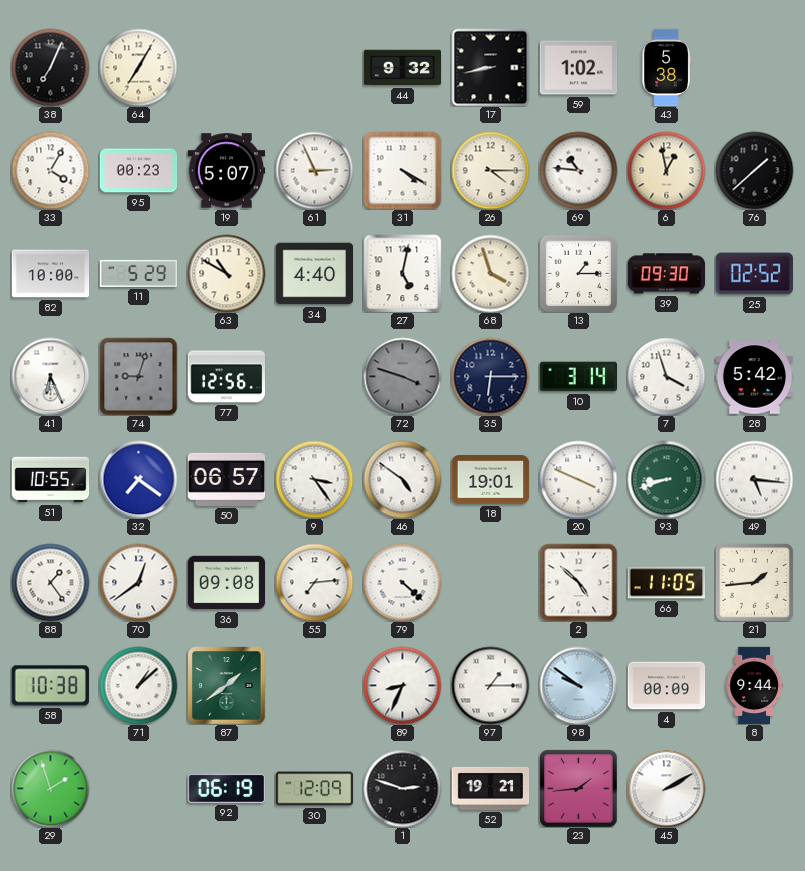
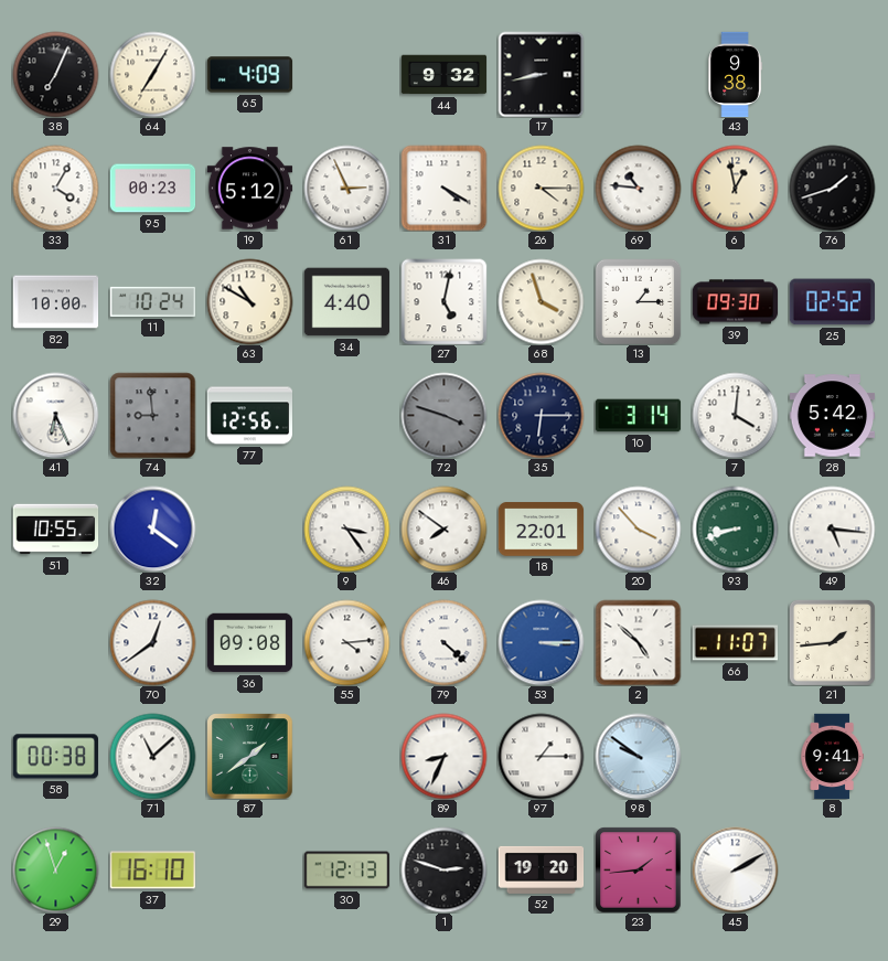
65: none -> 4:09 (249, 75)
59: 1:02 -> none (578, 68)
43: 5:38 -> 9:38 (735, 74)
19: 5:07 -> 5:12 (249, 189)
76: 1:38 -> 1:42 (832, 188)
11: 5:29 -> 10:24 (152, 301)
74: 9:03 -> 8:59 (152, 415)
7: 3:57 -> 4:01 (735, 415)
32: 7:21 -> 12:21 (152, 528)
50: 06:57 -> none (226, 479)
46: 4:51 -> 7:51 (443, 528)
18: 19:01 -> 22:01 (541, 530)
20: 3:49 -> 3:53 (638, 528)
88: 1:24 -> none (50, 582)
55: 7:14 -> 4:14 (346, 642)
53: none -> 3:15 (541, 642)
66: 11:05 -> 11:07 (735, 643)
58: 10:38 -> 00:38 (55, 757)
71: 1:08 -> 11:08 (152, 756)
4: 00:09 -> none (666, 686)
8: 9:44 -> 9:41 (832, 756)
29: 1:57 -> 12:57 (55, 869)
37: none -> 16:10 (152, 871)
92: 06:19 -> none (226, 788)
30: 12:09 -> 12:13 (346, 871)
52: 19:21 -> 19:20 (541, 869)
